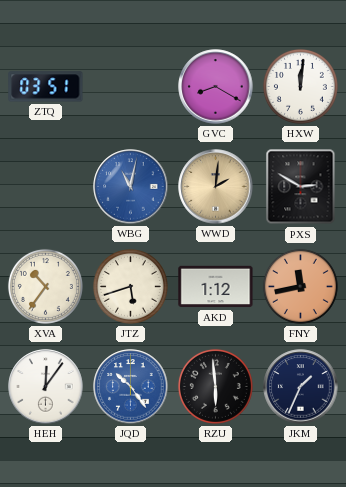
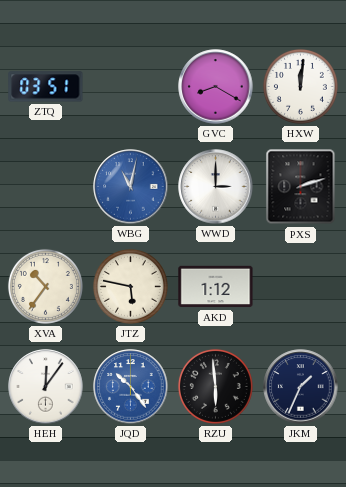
WWD: 2:01 -> 3:00 (216, 187)
WWD dial: champagne -> white (216, 187)
PXS: 2:50 -> 2:12 (301, 187)
JTZ: 5:42 -> 5:47 (130, 286)
FNY: 11:43 -> none (300, 286)
